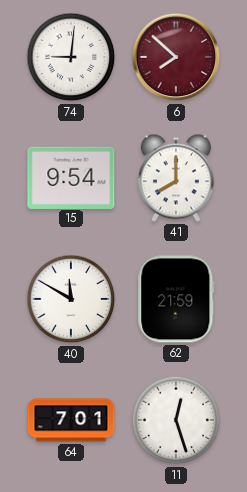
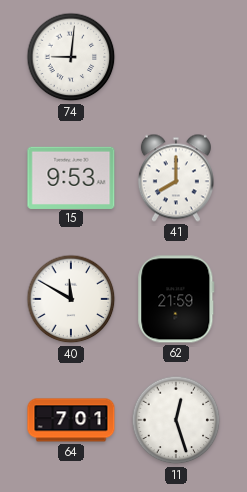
6: 7:52 -> none (176, 57)
15: 9:54 -> 9:53 (71, 177)
